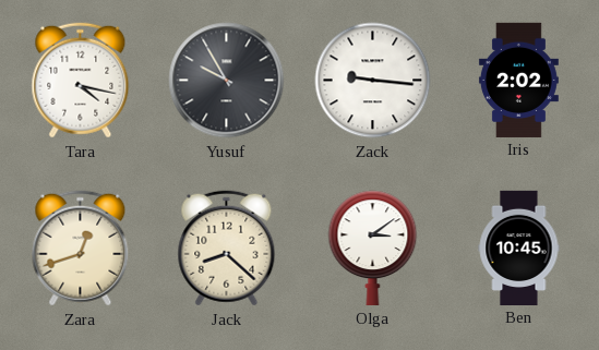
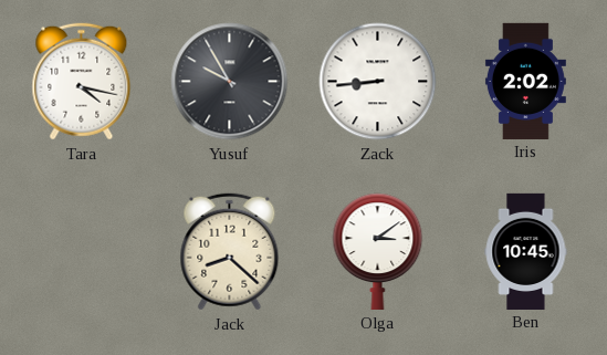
Zack: 9:16 -> 8:44 (378, 82)
Zara: 12:42 -> none (81, 249)
